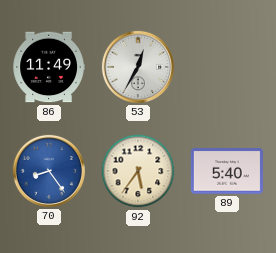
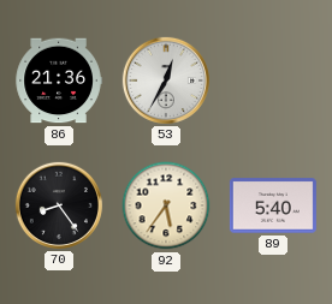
86: 11:49 -> 21:36 (59, 81)
70 dial: blue -> black (59, 205)
